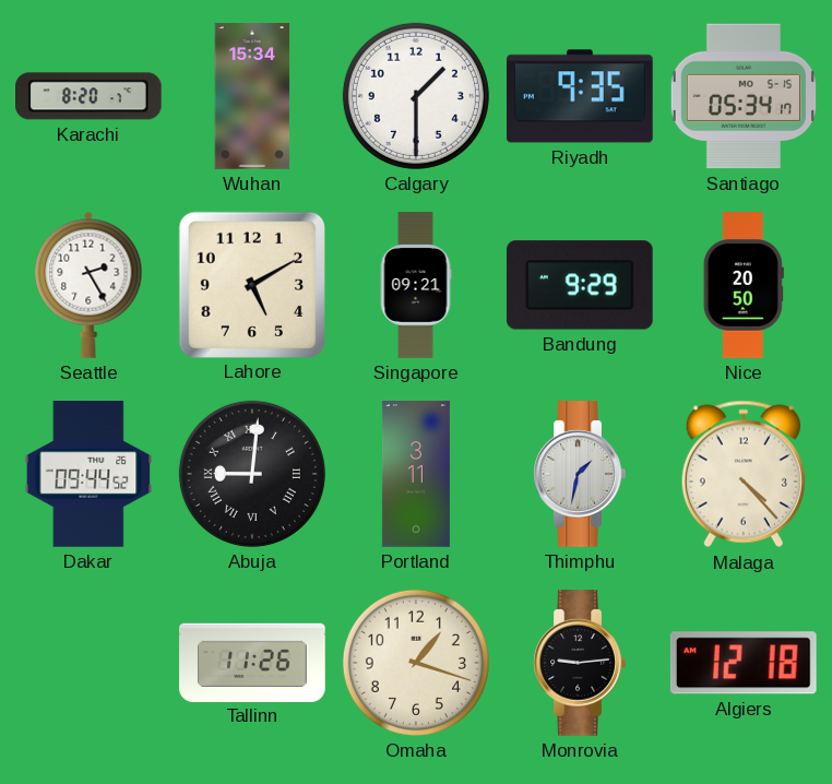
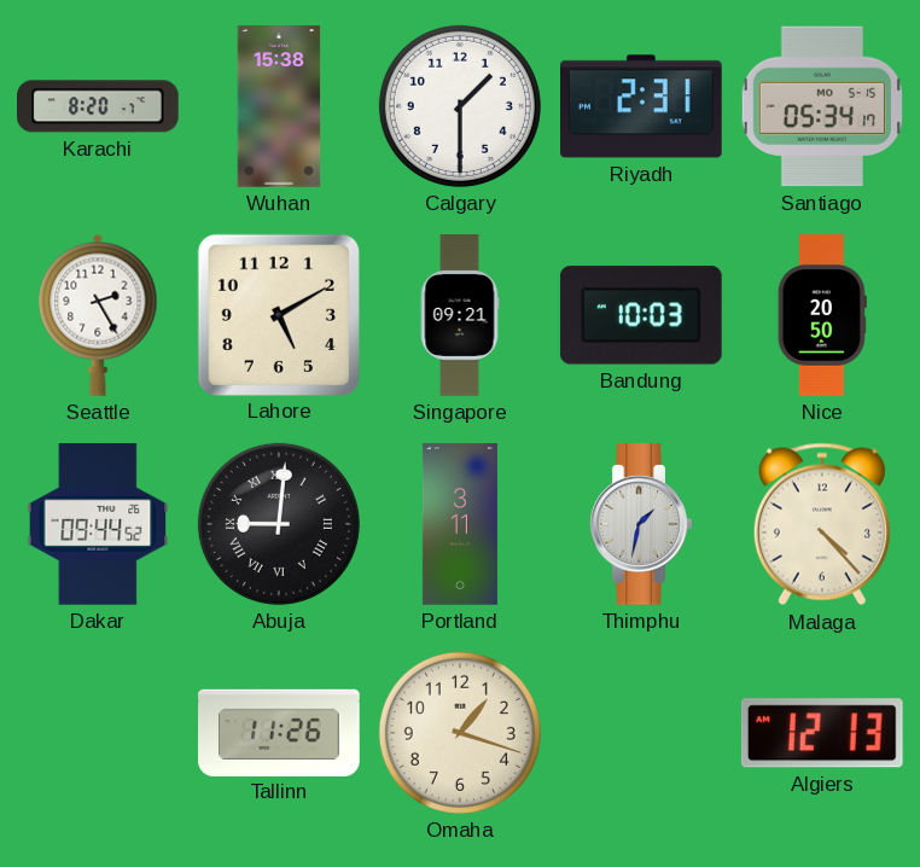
Wuhan: 15:34 -> 15:38 (279, 106)
Riyadh: 9:35 -> 2:31 (642, 106)
Bandung: 9:29 -> 10:03 (641, 315)
Monrovia: 9:14 -> none (580, 663)
Algiers: 12:18 -> 12:13 (822, 733)
